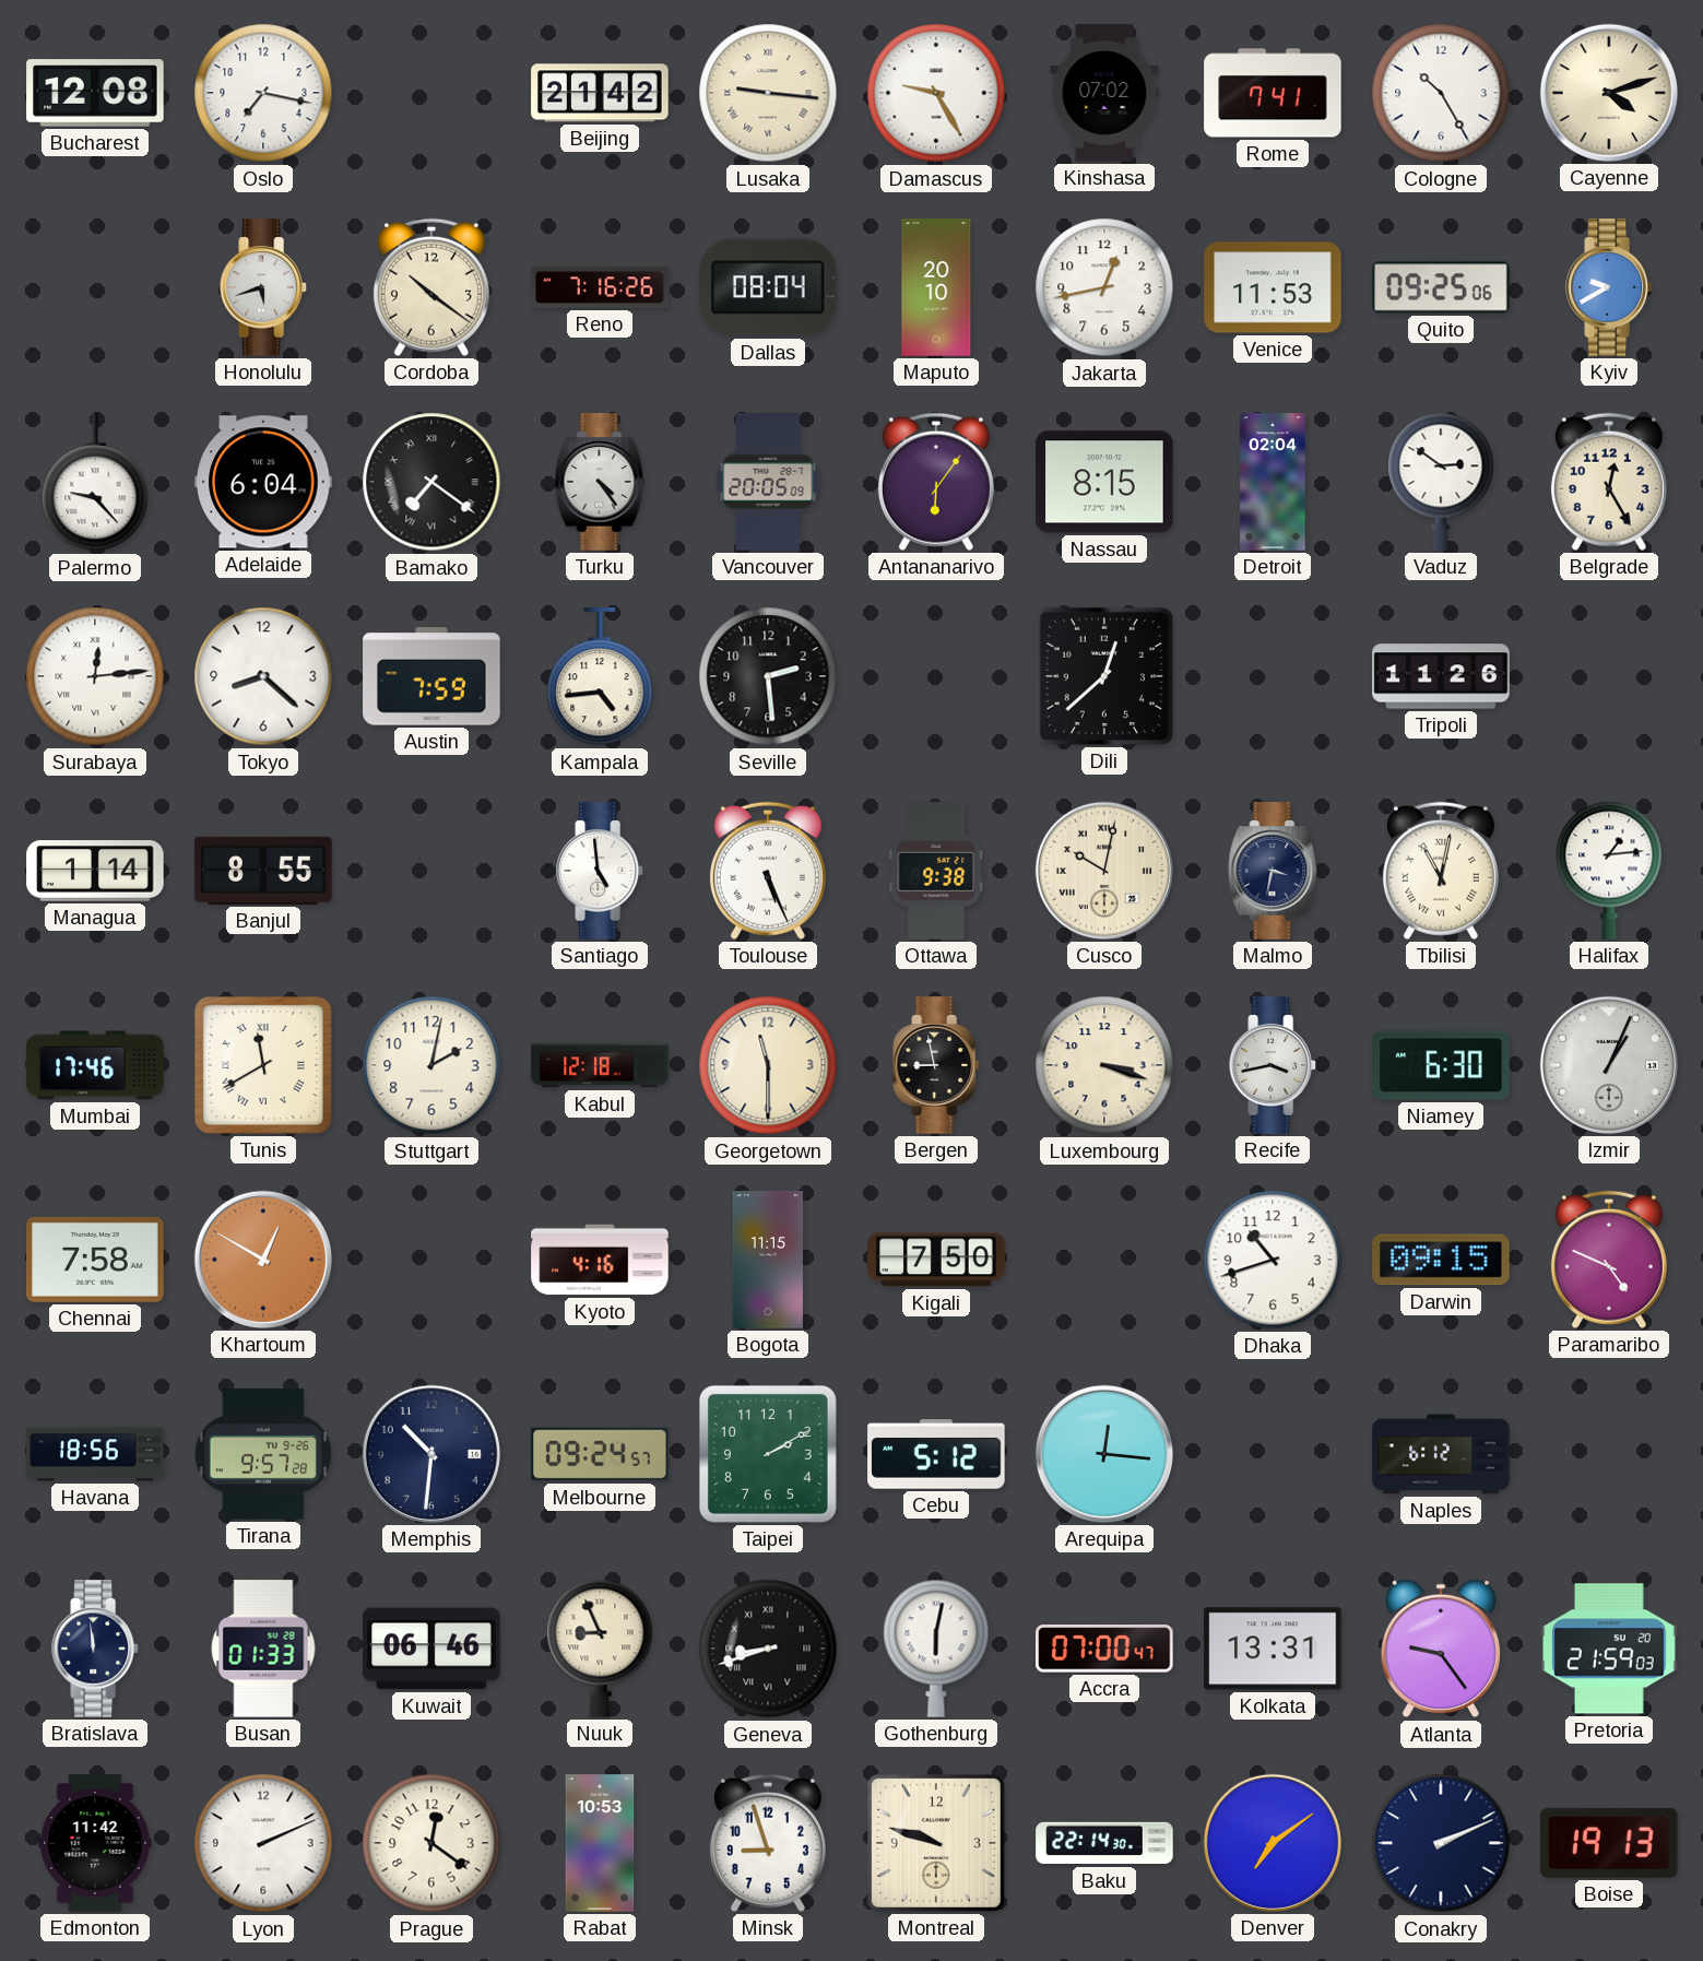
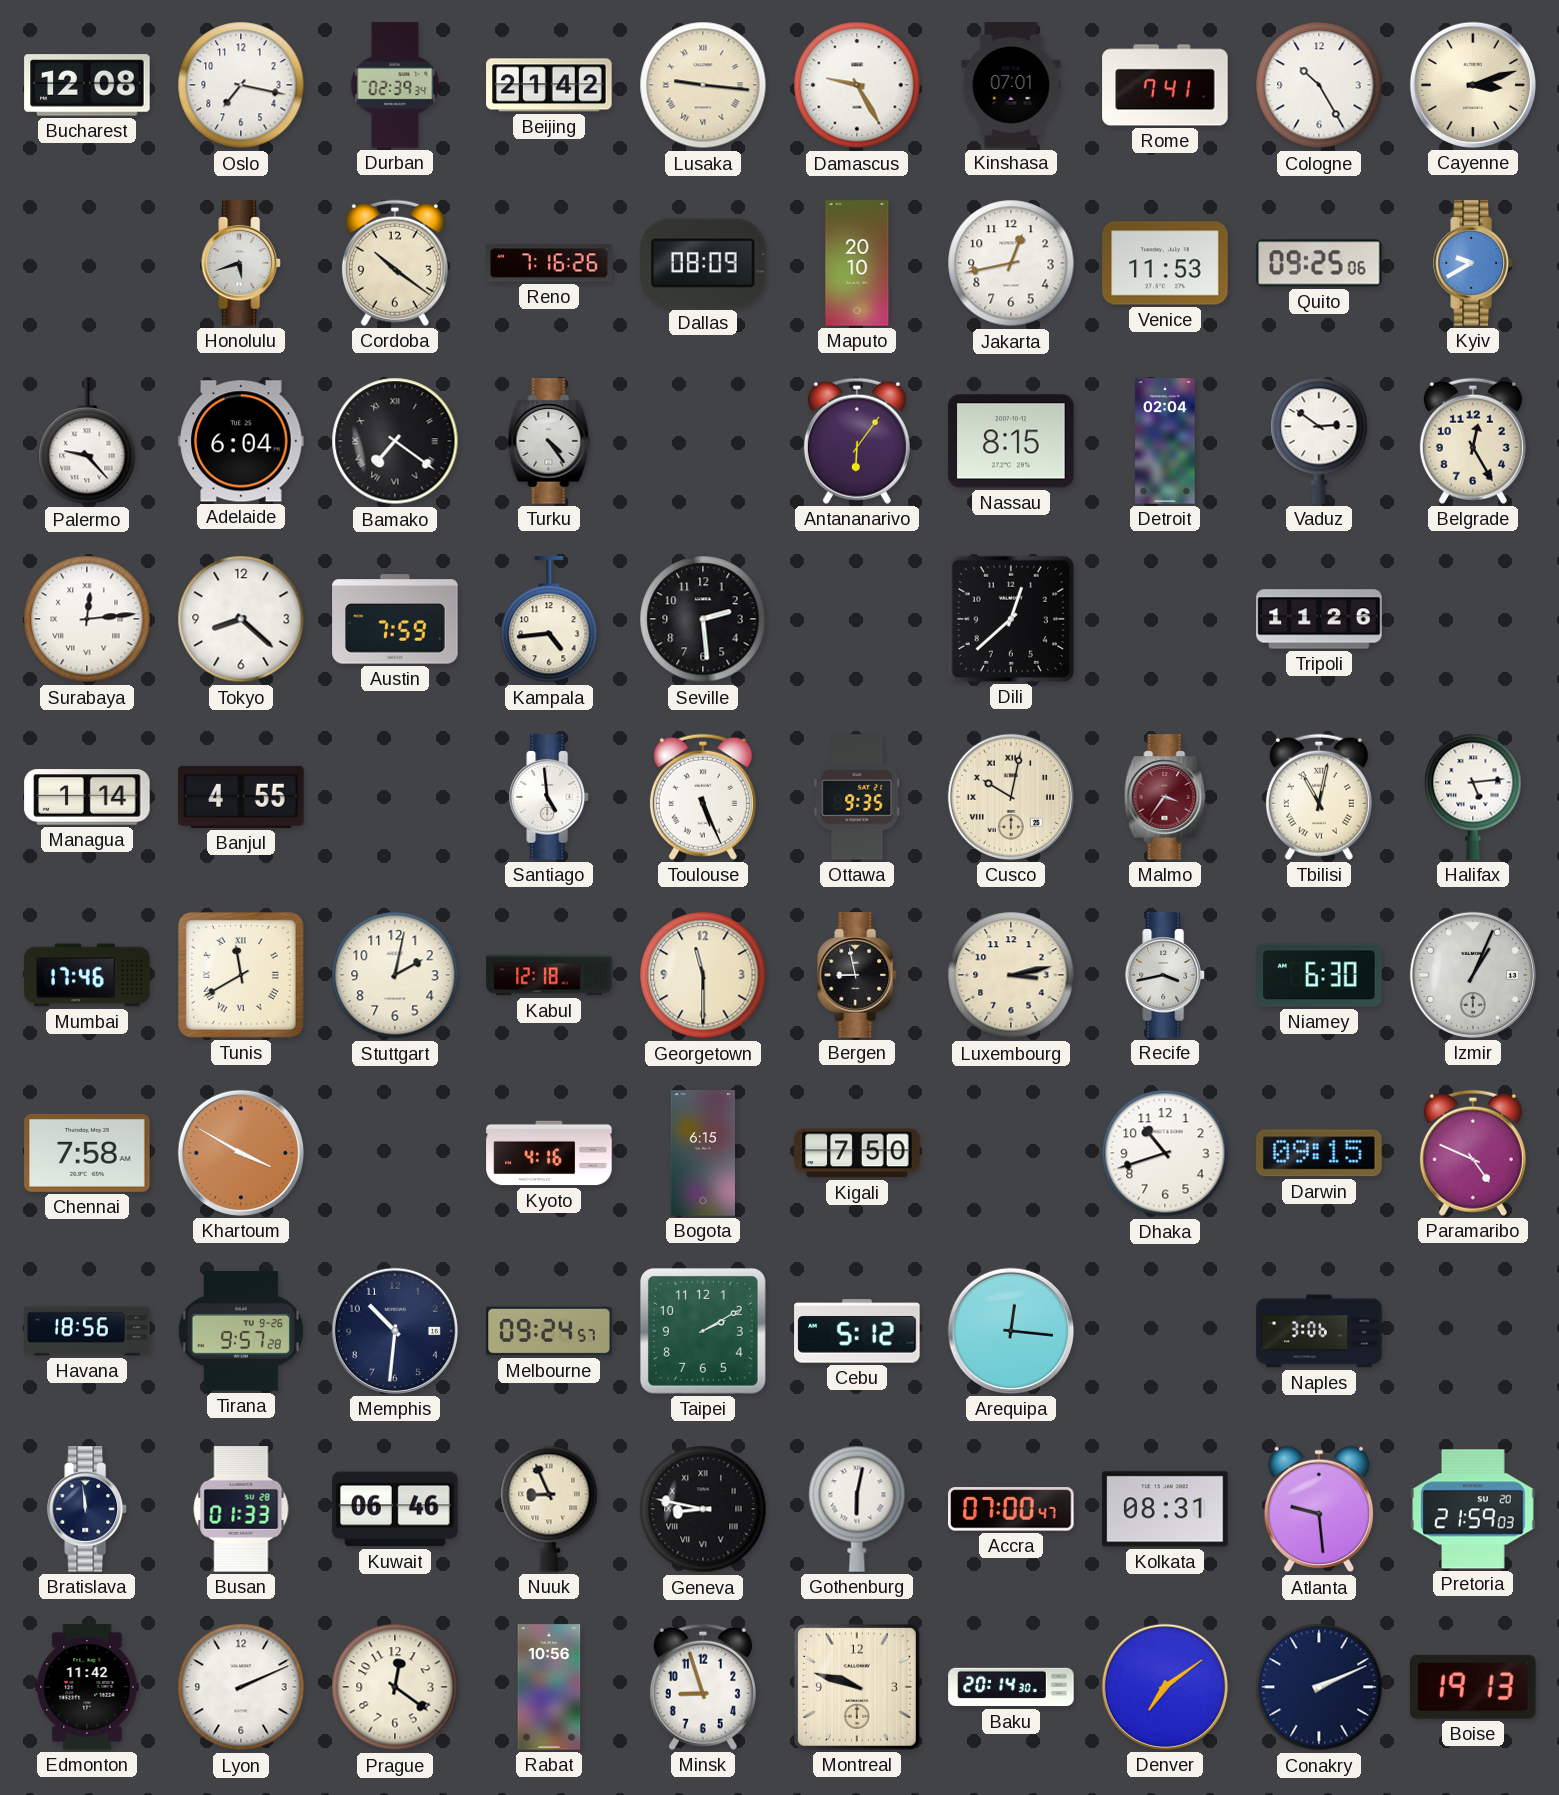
Durban: none -> 02:39 (395, 85)
Kinshasa: 07:02 -> 07:01 (1011, 85)
Cayenne: 4:12 -> 3:12 (1473, 85)
Dallas: 08:04 -> 08:09 (703, 263)
Vancouver: 20:05 -> none (768, 482)
Banjul: 8:55 -> 4:55 (241, 797)
Ottawa: 9:38 -> 9:35 (857, 797)
Malmo: 3:32 -> 3:36 (1165, 797)
Malmo dial: navy -> burgundy (1165, 797)
Halifax: 1:14 -> 5:14 (1473, 797)
Luxembourg: 3:18 -> 3:13 (1011, 975)
Khartoum: 12:50 -> 3:50 (241, 1153)
Bogota: 11:15 -> 6:15 (703, 1153)
Naples: 6:12 -> 3:06 (1319, 1331)
Geneva: 8:42 -> 8:47 (703, 1509)
Kolkata: 13:31 -> 08:31 (1165, 1509)
Atlanta: 9:24 -> 9:29 (1319, 1509)
Rabat: 10:53 -> 10:56 (549, 1687)
Baku: 22:14 -> 20:14 (1011, 1687)
